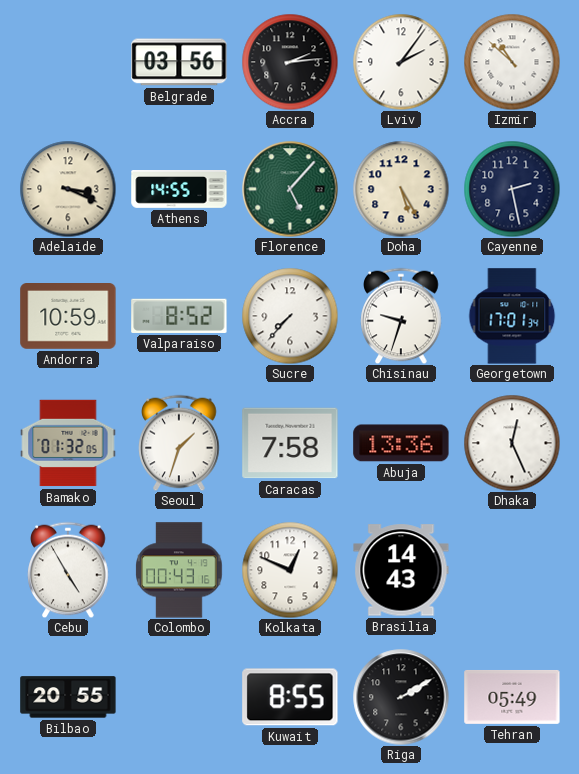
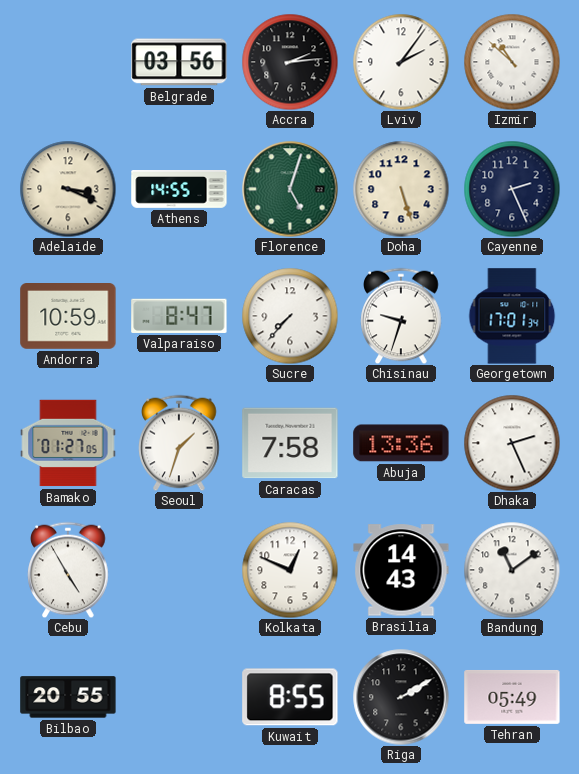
Florence: 5:07 -> 5:03 (290, 189)
Doha: 5:25 -> 5:27 (401, 189)
Cayenne: 2:28 -> 2:26 (512, 189)
Valparaiso: 8:52 -> 8:47 (179, 316)
Bamako: 01:32 -> 01:27 (68, 443)
Dhaka: 12:26 -> 2:26 (512, 443)
Colombo: 00:43 -> none (179, 570)
Bandung: none -> 11:09 (512, 570)
